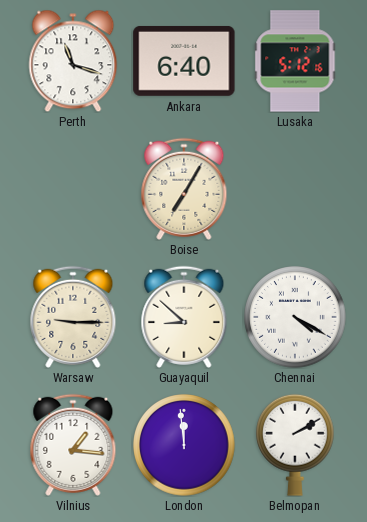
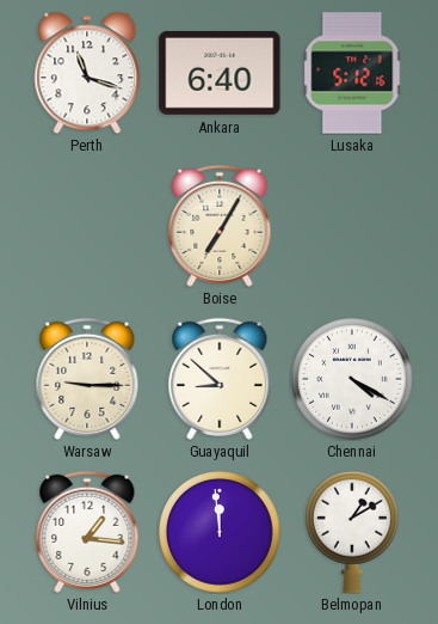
Belmopan: 2:10 -> 1:10 (353, 532)
